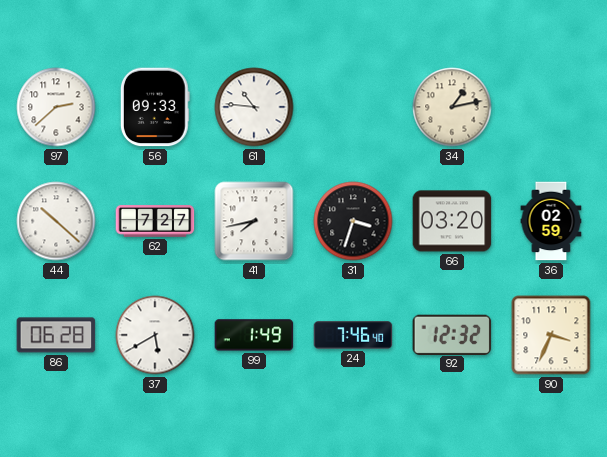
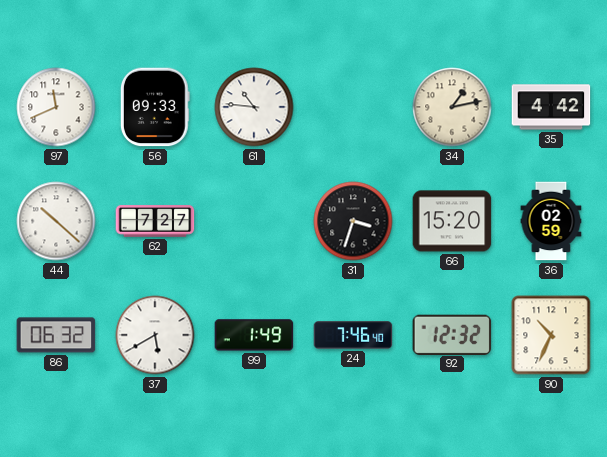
97: 2:38 -> 11:41 (56, 107)
35: none -> 4:42 (551, 107)
41: 7:43 -> none (254, 221)
66: 03:20 -> 15:20 (452, 221)
86: 06:28 -> 06:32 (56, 335)
90: 3:34 -> 10:34 (551, 335)
